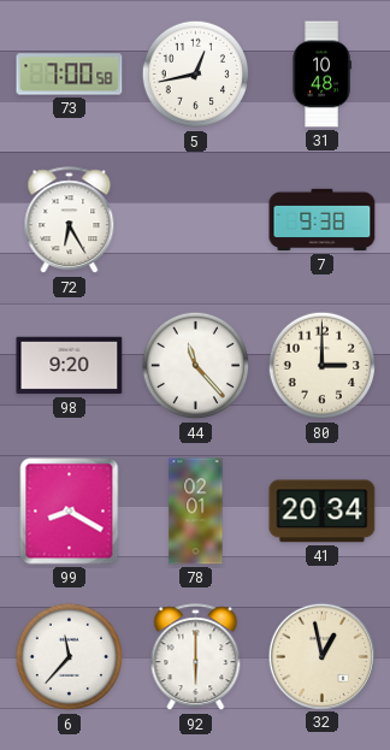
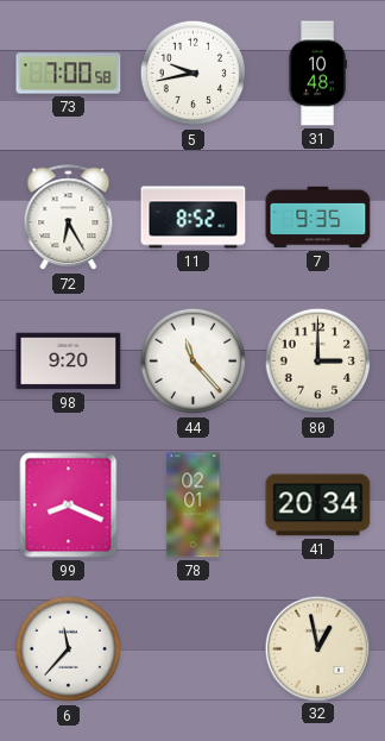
5: 12:43 -> 9:43 (194, 74)
11: none -> 8:52 (194, 218)
7: 9:38 -> 9:35 (318, 218)
99: 8:20 -> 8:19 (69, 505)
92: 6:00 -> none (196, 657)
